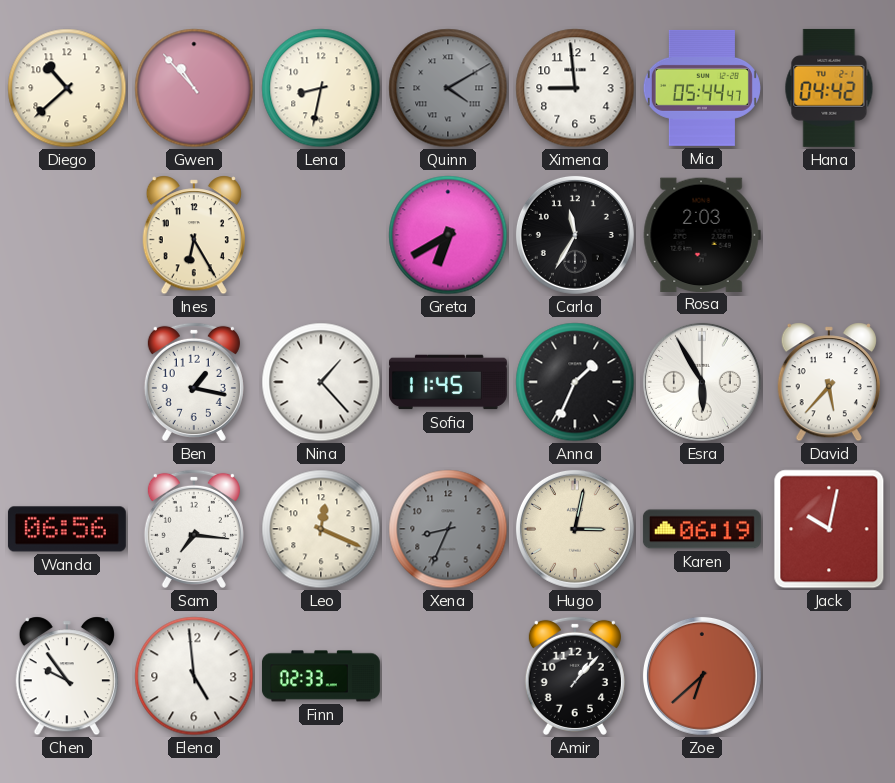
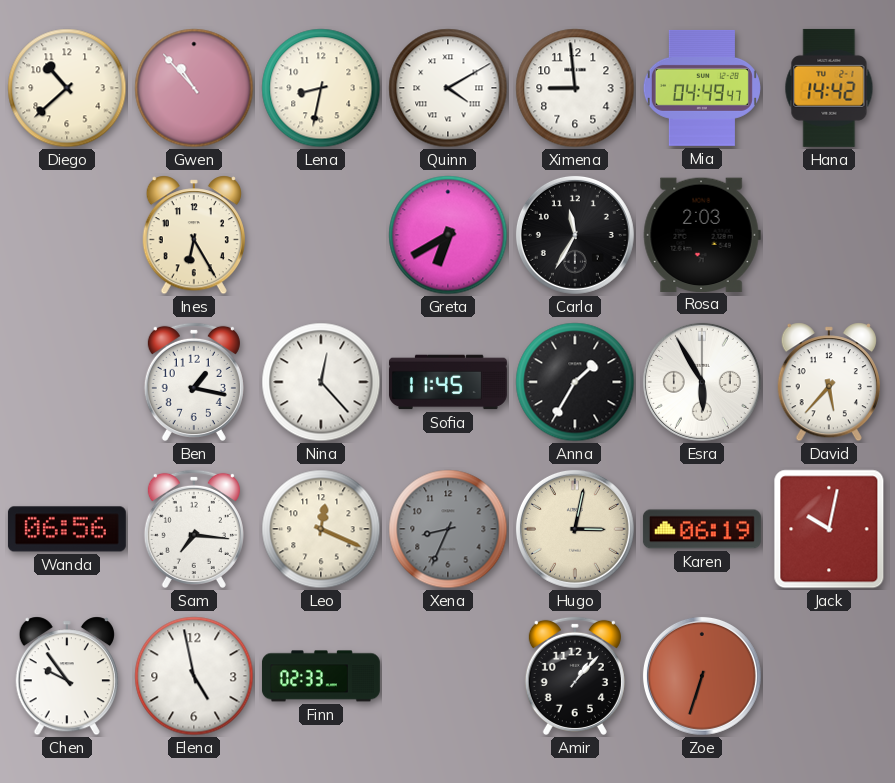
Quinn dial: grey -> white (448, 88)
Mia: 05:44 -> 04:49 (702, 88)
Hana: 04:42 -> 14:42 (829, 88)
Nina: 1:23 -> 12:23 (321, 382)
Anna: 1:34 -> 1:35 (575, 382)
Elena: 4:59 -> 4:58 (194, 676)
Zoe: 6:38 -> 6:33 (702, 676)
